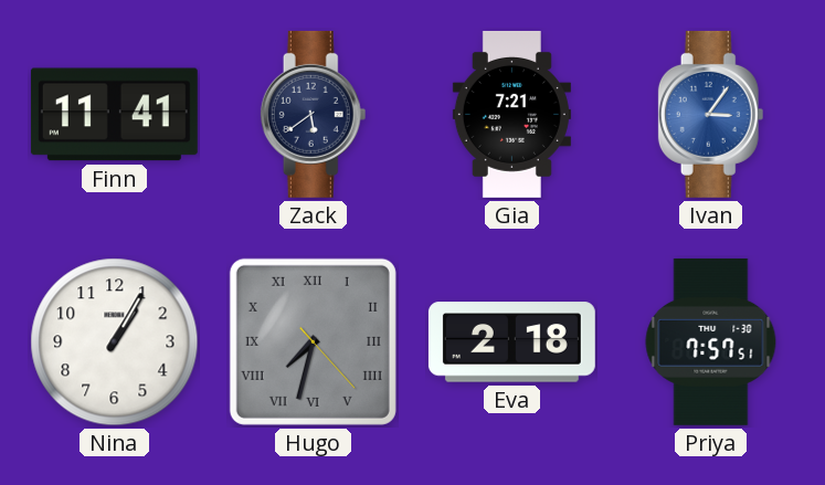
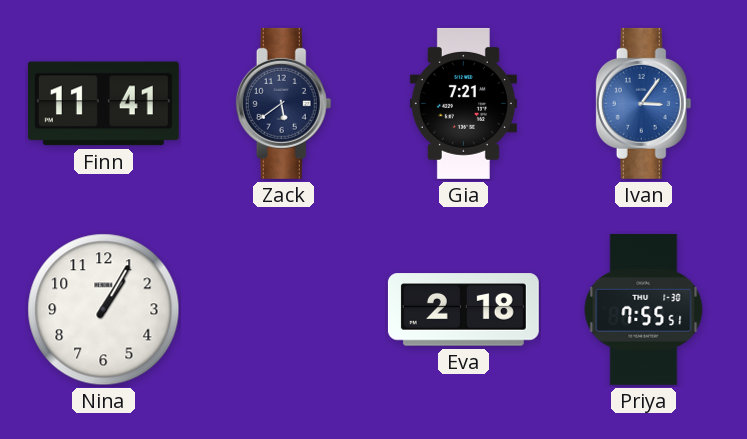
Hugo: 7:32 -> none (313, 341)
Priya: 7:57 -> 7:55 (644, 309)
